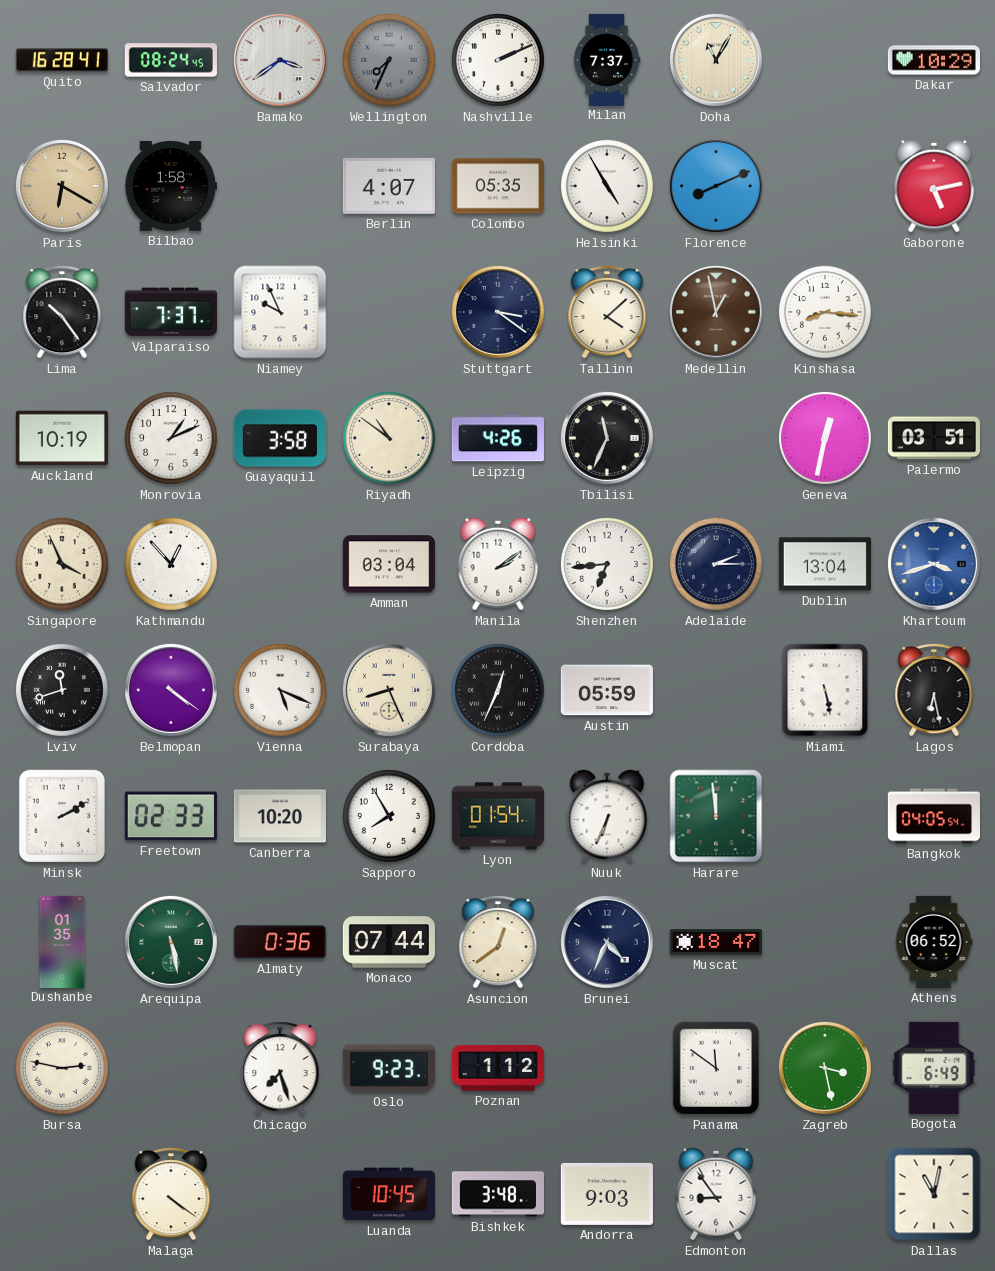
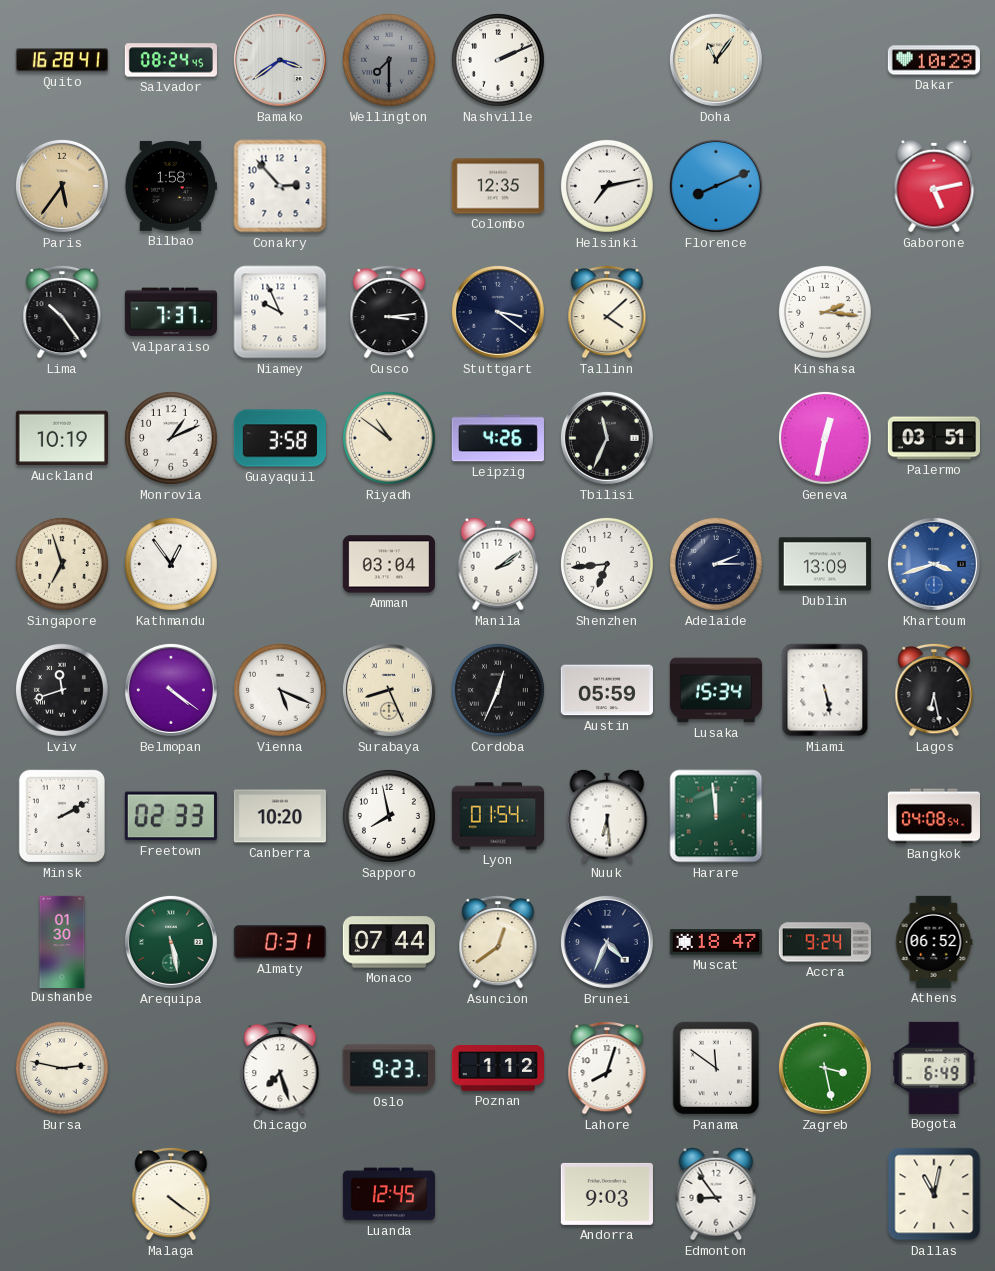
Wellington: 7:34 -> 7:30 (389, 60)
Milan: 7:37 -> none (607, 59)
Doha: 11:05 -> 11:06 (716, 60)
Paris: 6:20 -> 5:36 (62, 186)
Conakry: none -> 2:53 (280, 186)
Berlin: 4:07 -> none (389, 186)
Colombo: 05:35 -> 12:35 (498, 186)
Helsinki: 4:55 -> 7:13 (607, 186)
Cusco: none -> 3:14 (389, 312)
Medellin: 12:58 -> none (716, 312)
Kinshasa: 8:16 -> 2:16 (825, 312)
Singapore: 3:56 -> 6:57 (62, 564)
Kathmandu: 12:53 -> 12:54 (171, 564)
Dublin: 13:04 -> 13:09 (825, 564)
Lusaka: none -> 15:34 (715, 690)
Sapporo: 7:55 -> 7:58 (389, 816)
Nuuk: 6:34 -> 6:29 (607, 816)
Bangkok: 04:05 -> 04:08 (933, 816)
Dushanbe: 01:35 -> 01:30 (62, 941)
Almaty: 0:36 -> 0:31 (280, 942)
Accra: none -> 9:24 (825, 942)
Lahore: none -> 8:03 (607, 1068)
Luanda: 10:45 -> 12:45 (389, 1194)
Bishkek: 3:48 -> none (498, 1194)
